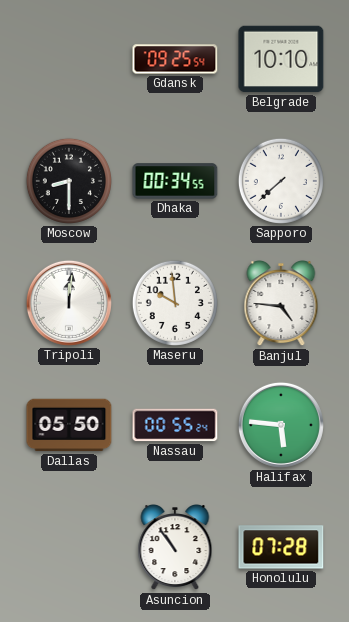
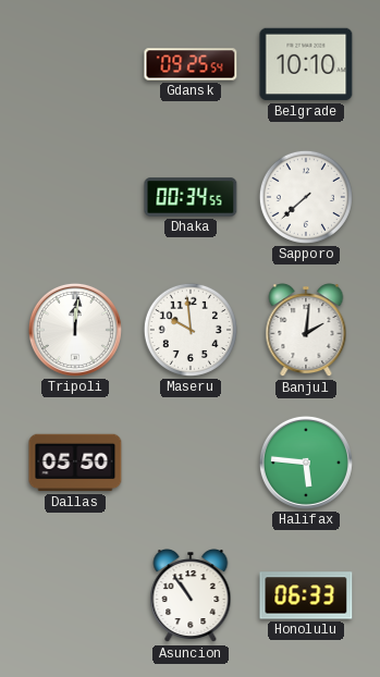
Moscow: 8:30 -> none (69, 181)
Banjul: 4:46 -> 2:01 (306, 331)
Nassau: 00:55 -> none (175, 425)
Honolulu: 07:28 -> 06:33 (306, 595)
